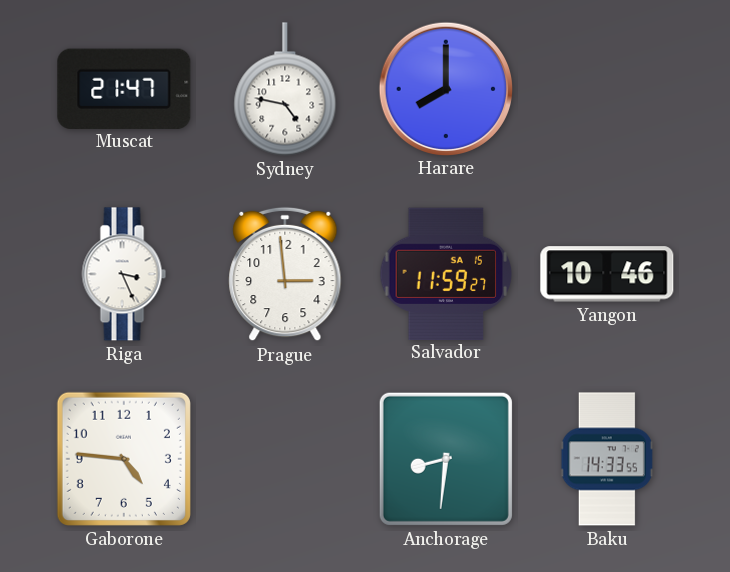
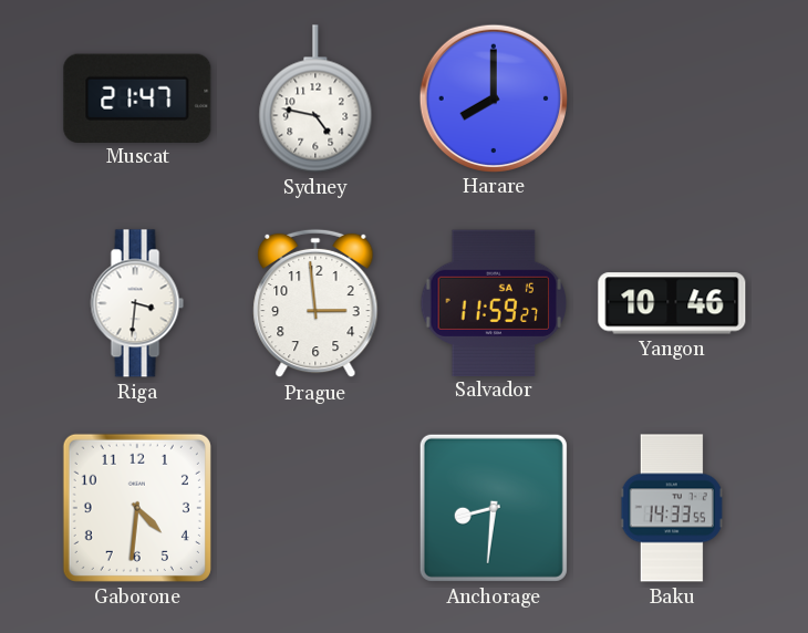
Riga: 3:26 -> 3:31 (137, 303)
Gaborone: 4:46 -> 4:31 (137, 508)
